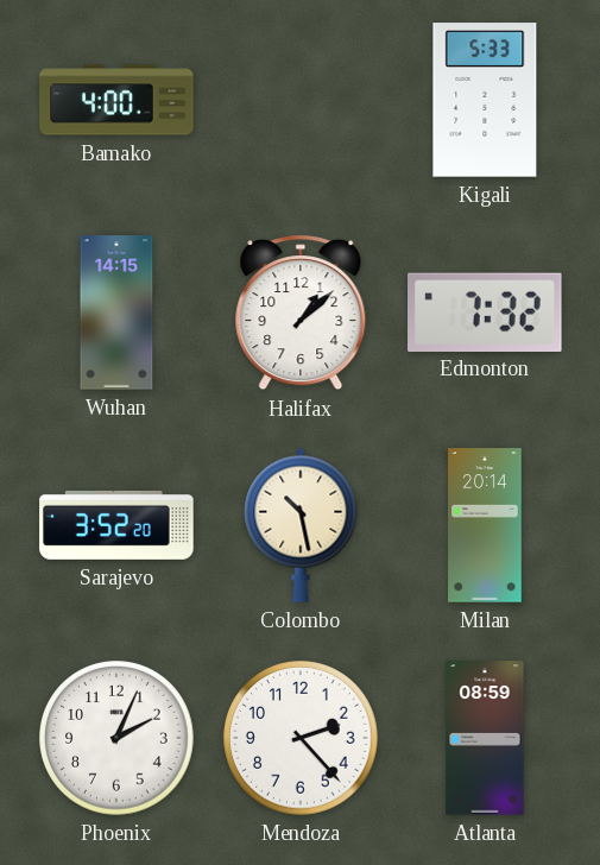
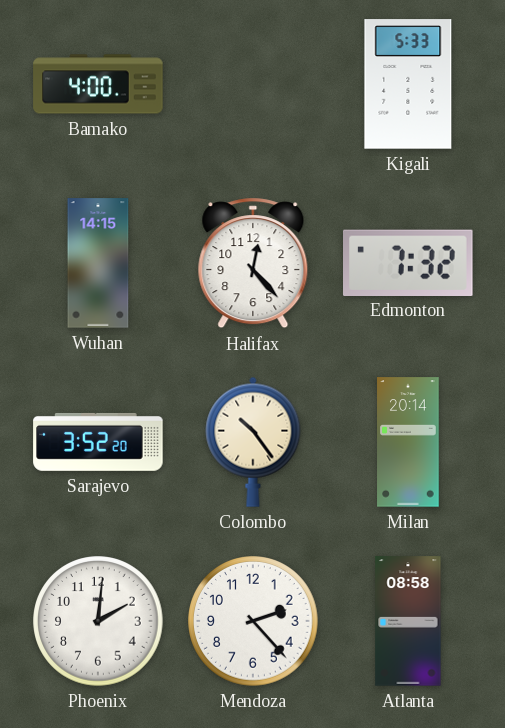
Halifax: 1:08 -> 12:23 (253, 263)
Colombo: 10:28 -> 10:24 (253, 442)
Phoenix: 2:04 -> 2:01 (98, 621)
Atlanta: 08:59 -> 08:58 (408, 621)
